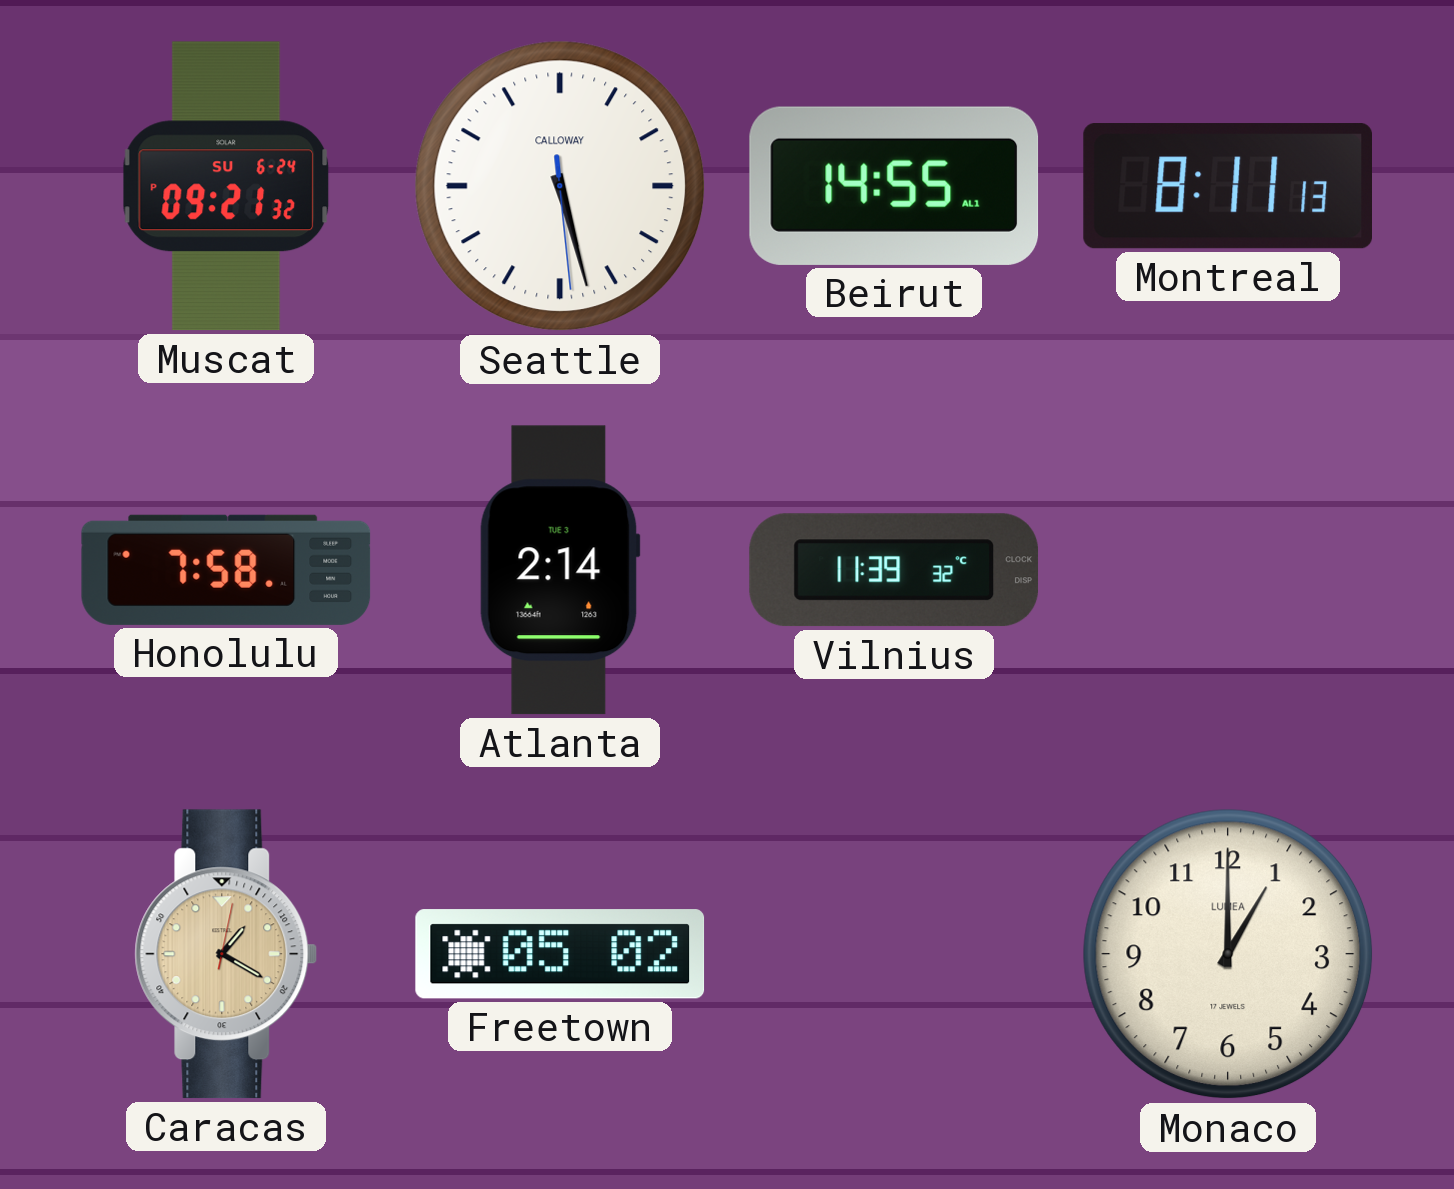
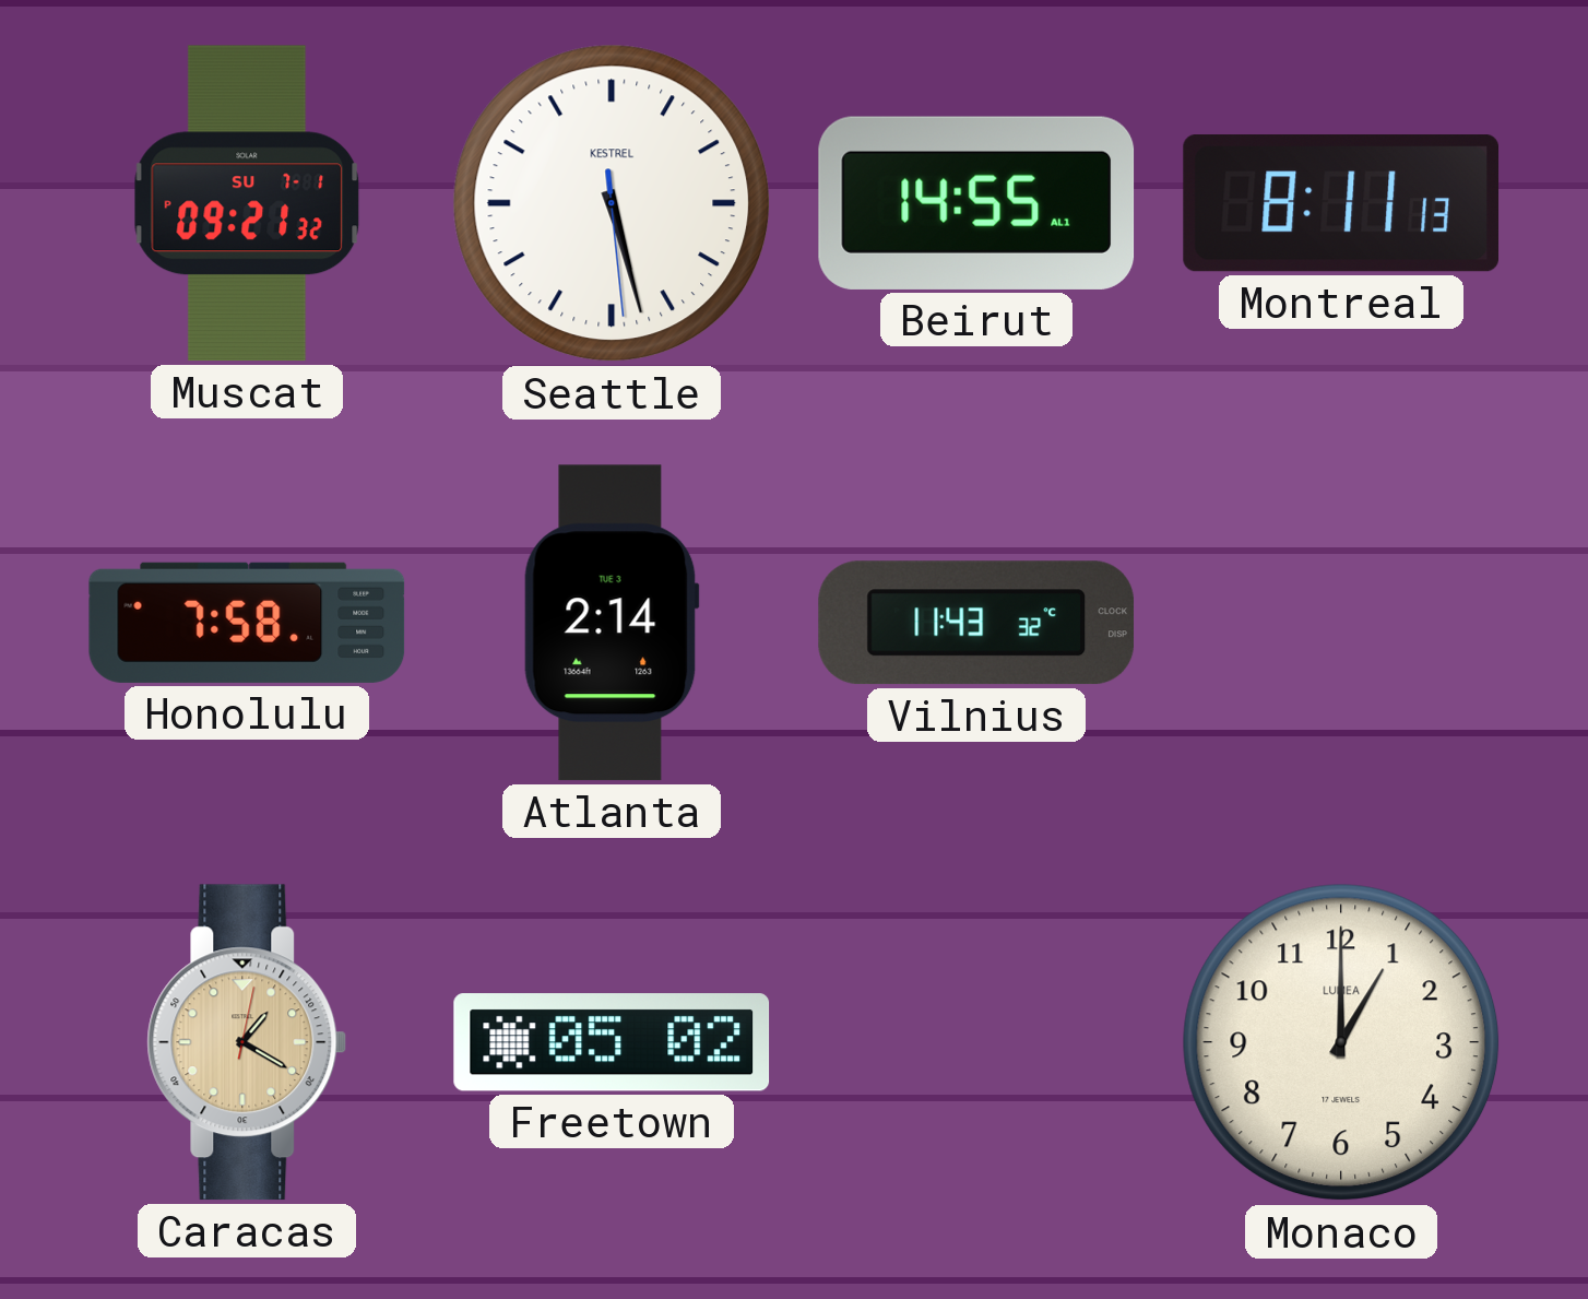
Muscat date: SU 6-24 -> SU 7-1 (247, 203)
Seattle brand: CALLOWAY -> KESTREL (612, 203)
Vilnius: 11:39 -> 11:43 (976, 623)
